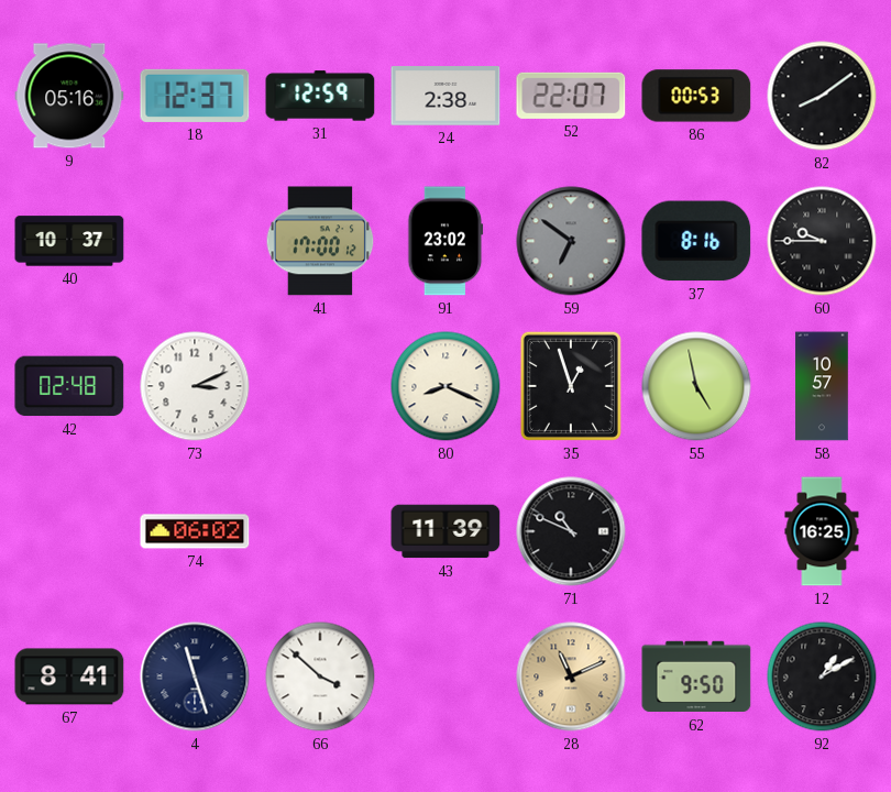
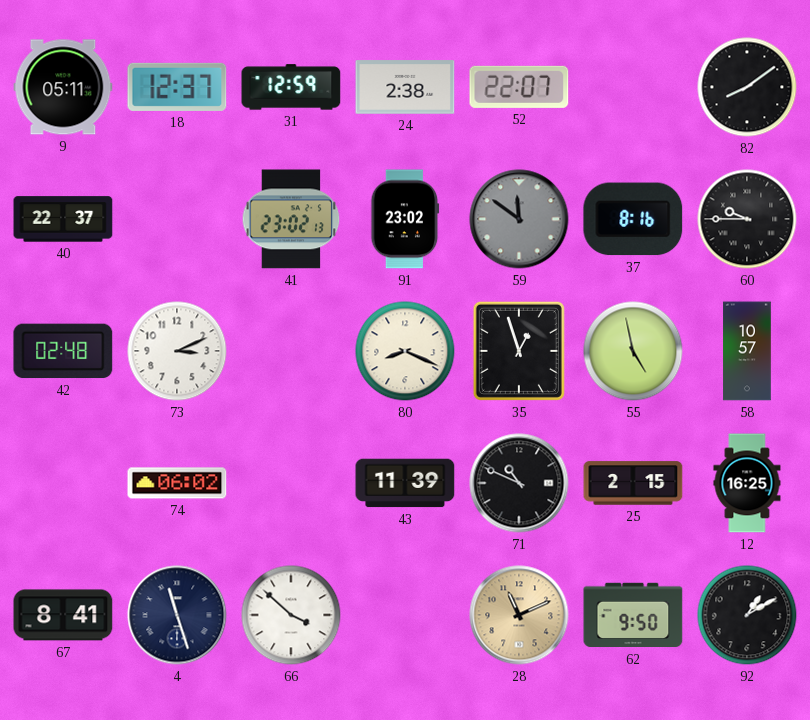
9: 05:16 -> 05:11 (63, 87)
86: 00:53 -> none (696, 96)
40: 10:37 -> 22:37 (63, 219)
41: 17:00 -> 23:02 (291, 219)
59: 6:51 -> 11:51 (519, 219)
25: none -> 2:15 (633, 483)
